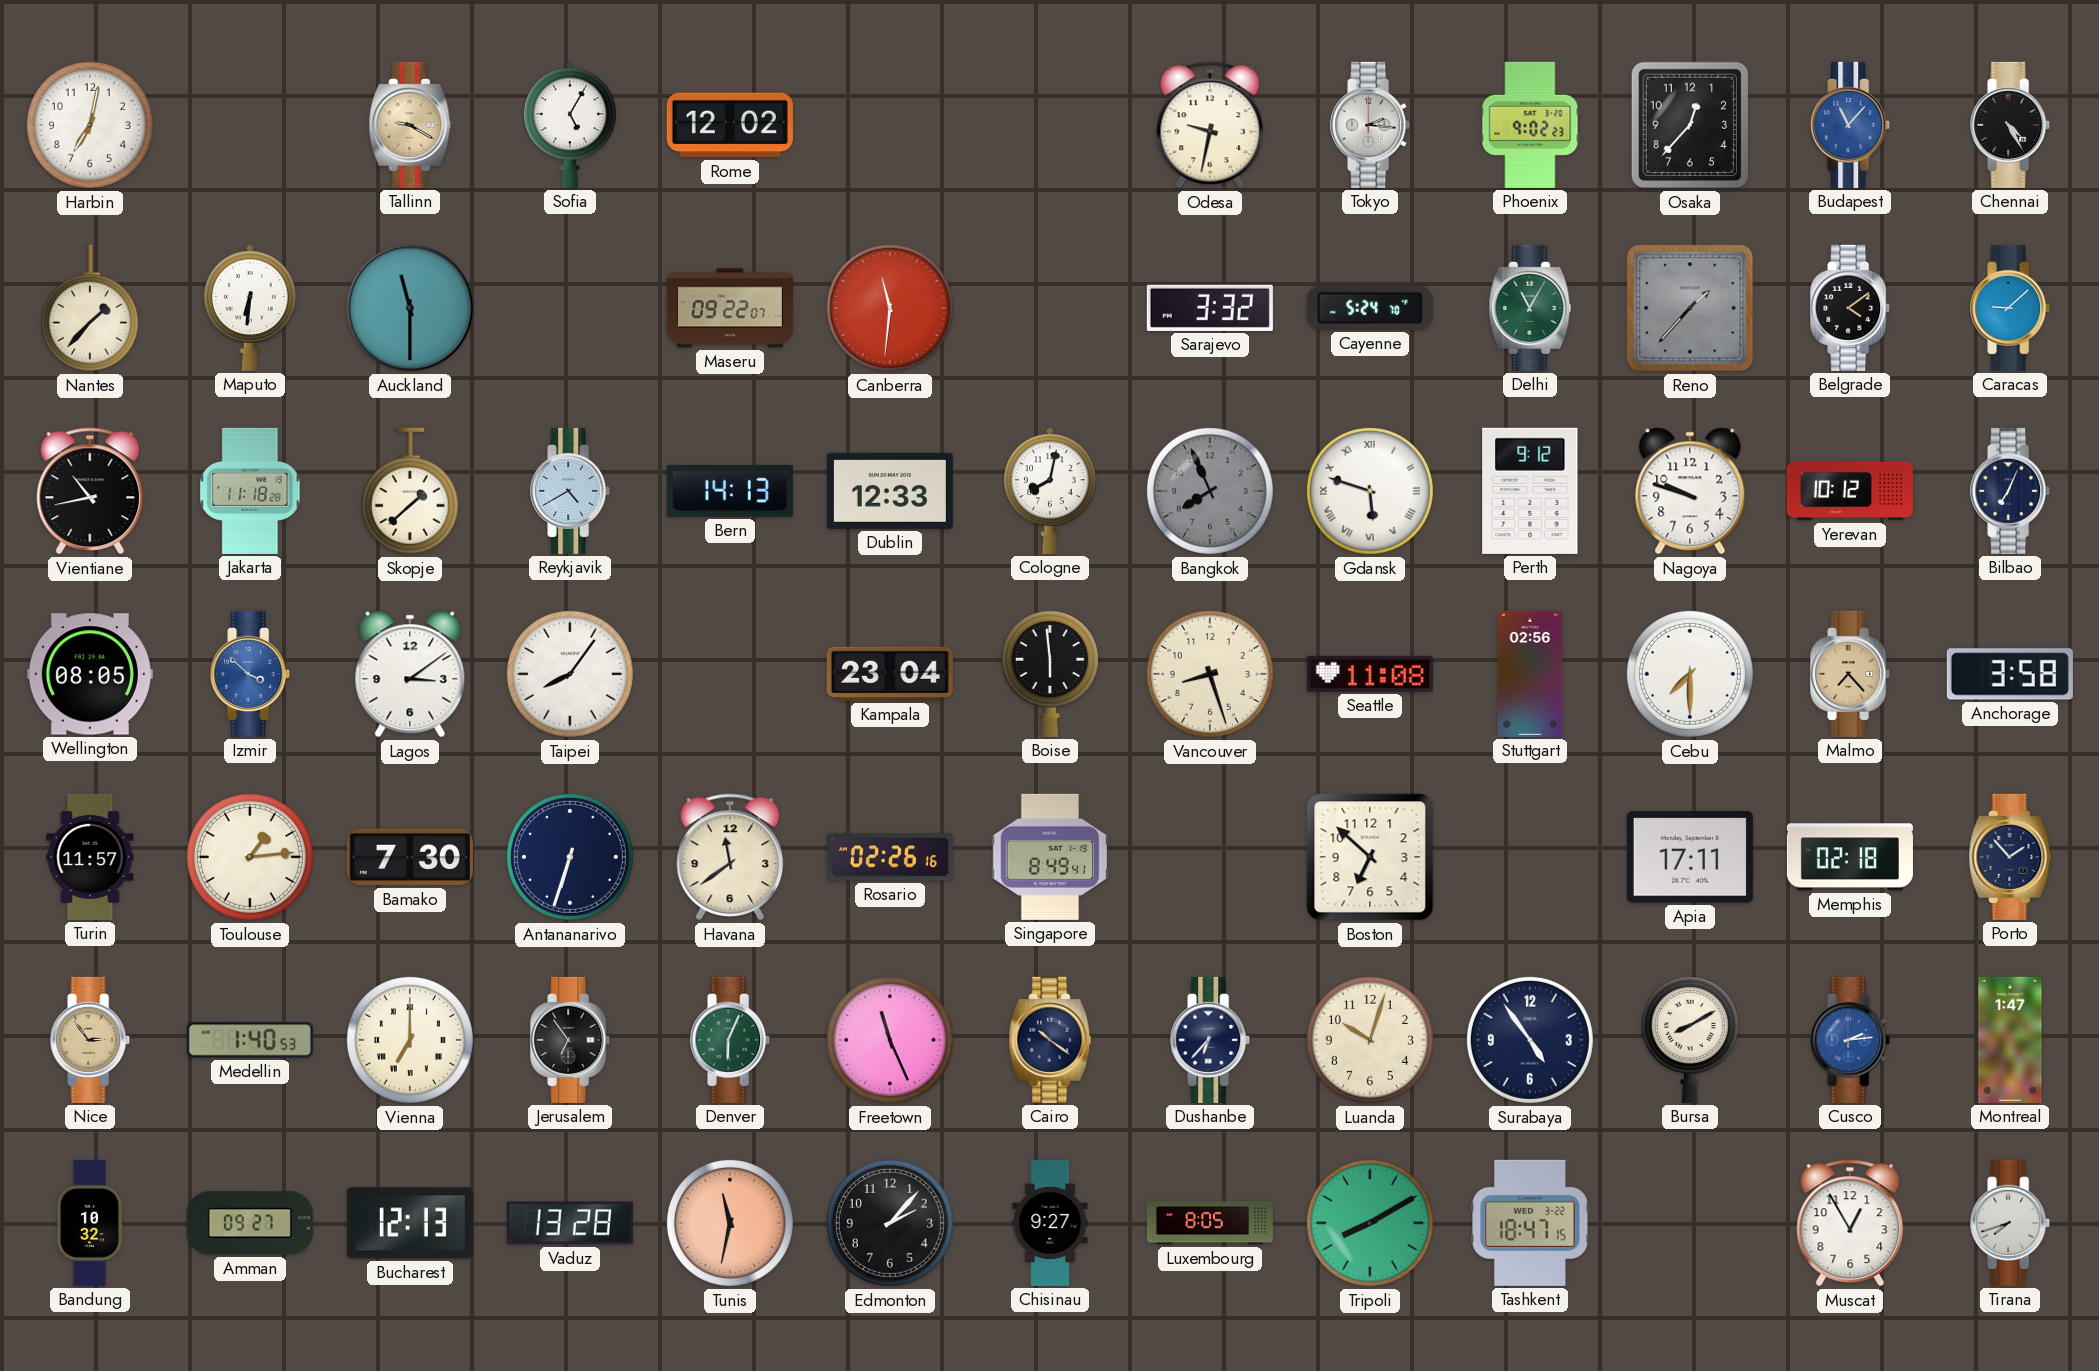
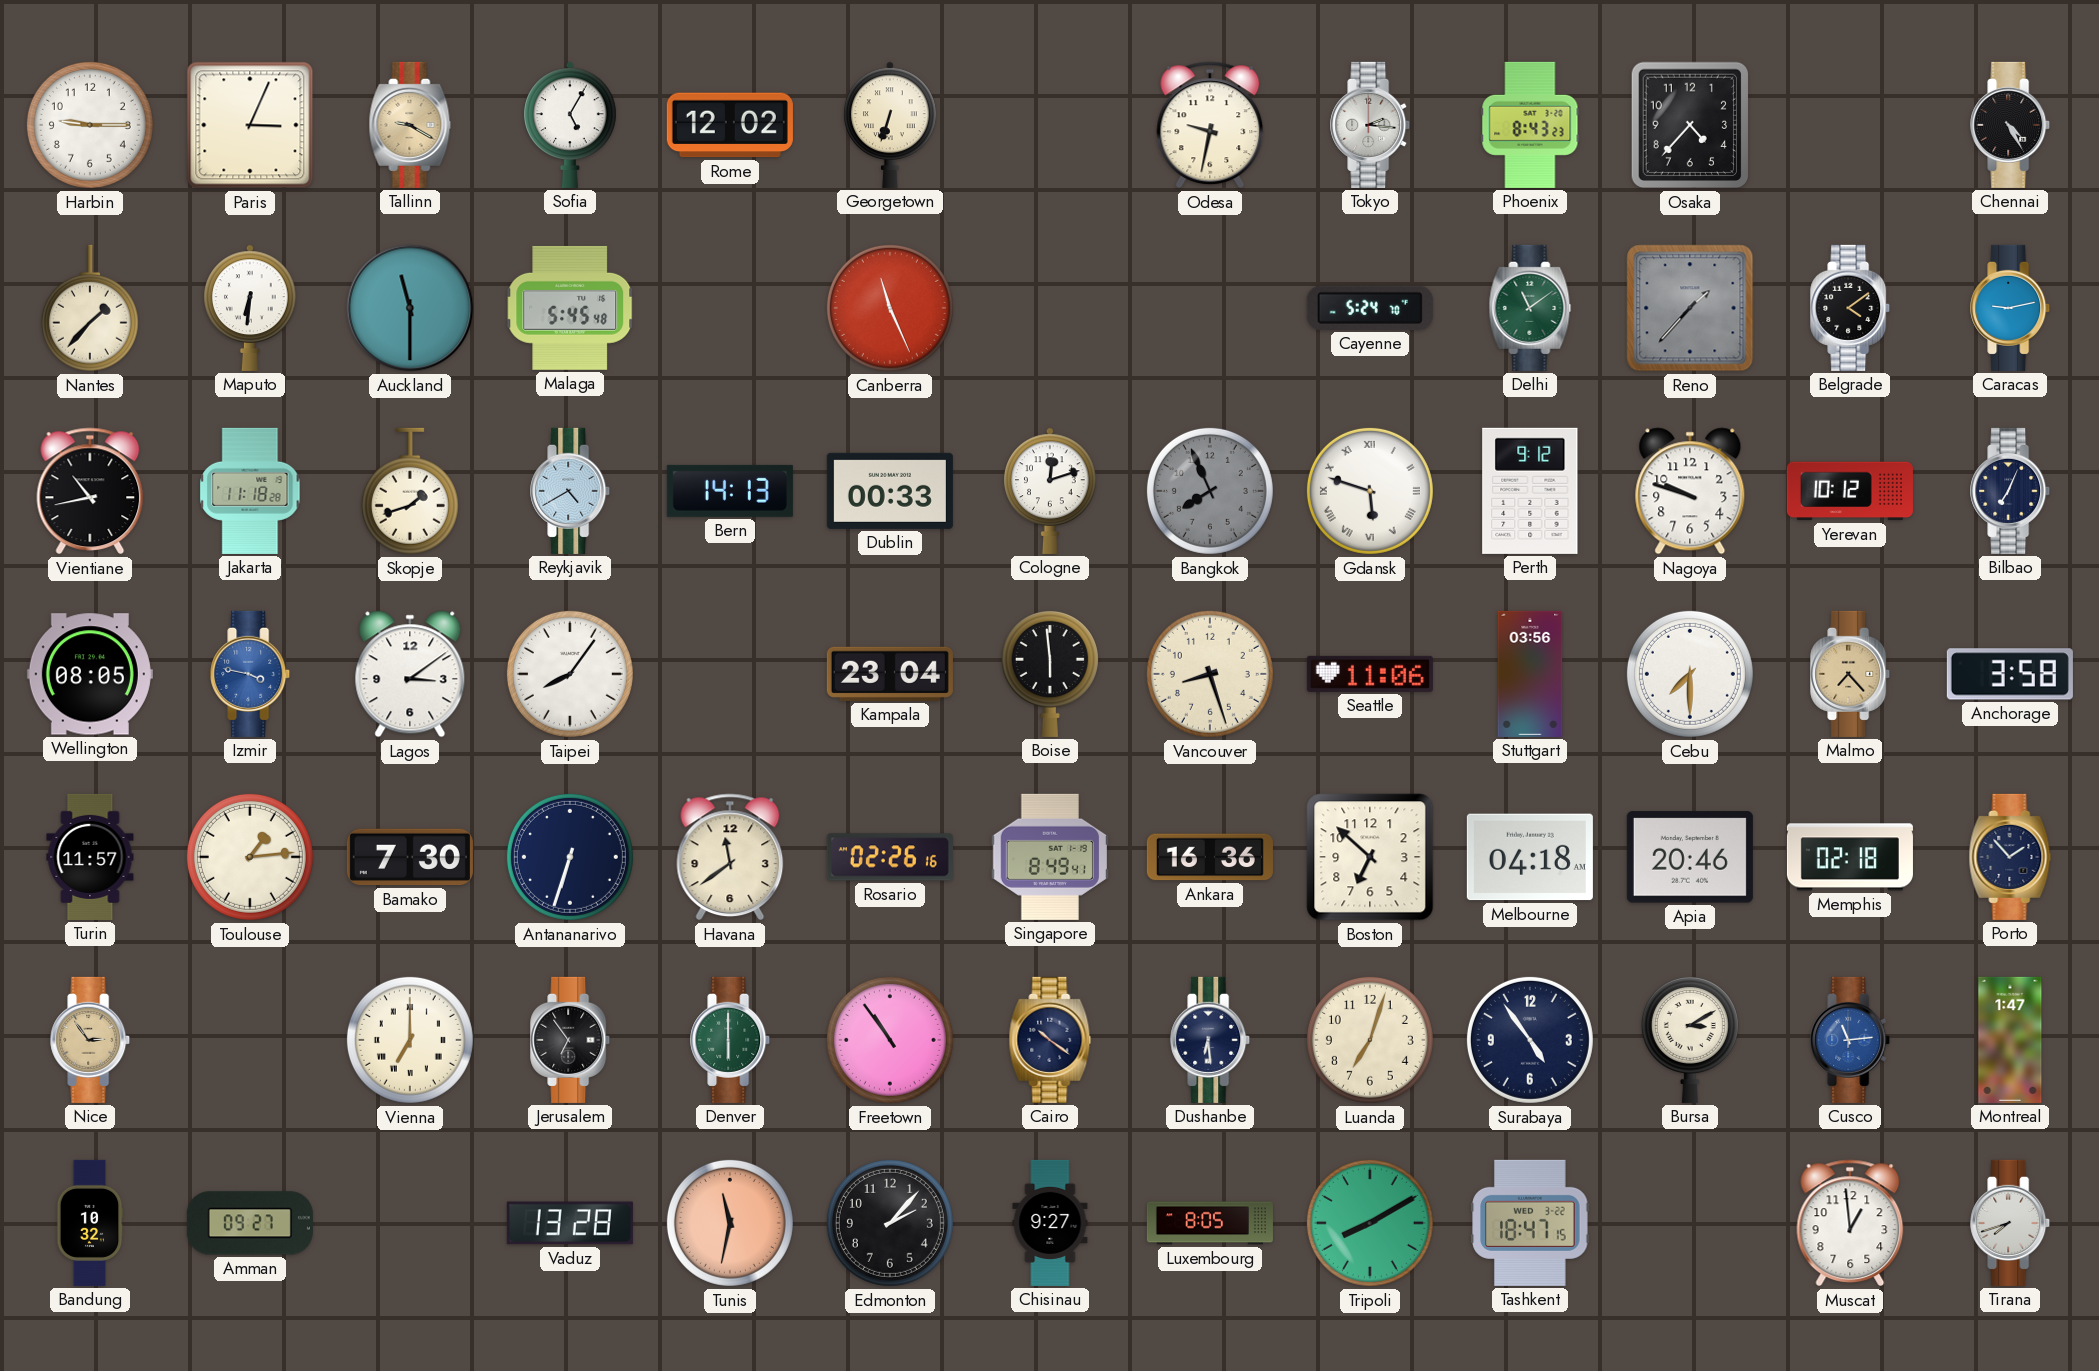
Harbin: 7:02 -> 9:15 (90, 125)
Paris: none -> 3:04 (250, 125)
Georgetown: none -> 6:33 (890, 125)
Phoenix: 9:02 -> 8:43 (1530, 125)
Osaka: 12:37 -> 4:37 (1689, 125)
Budapest: 11:07 -> none (1851, 125)
Malaga: none -> 5:45 (570, 308)
Maseru: 09:22 -> none (730, 308)
Canberra: 11:31 -> 11:26 (890, 308)
Sarajevo: 3:32 -> none (1210, 308)
Delhi: 11:05 -> 11:09 (1530, 308)
Caracas: 9:08 -> 9:13 (2011, 308)
Skopje: 1:38 -> 1:42 (410, 491)
Dublin: 12:33 -> 00:33 (890, 491)
Cologne: 8:02 -> 12:12 (1050, 491)
Izmir: 3:52 -> 3:47 (251, 674)
Seattle: 11:08 -> 11:06 (1370, 674)
Stuttgart: 02:56 -> 03:56 (1530, 674)
Ankara: none -> 16:36 (1210, 857)
Melbourne: none -> 04:18 (1530, 857)
Apia: 17:11 -> 20:46 (1690, 857)
Medellin: 1:40 -> none (250, 1040)
Denver: 6:04 -> 6:00 (731, 1040)
Freetown: 11:26 -> 10:54 (890, 1040)
Dushanbe: 6:37 -> 6:29 (1211, 1040)
Luanda: 10:03 -> 7:03 (1370, 1040)
Bursa: 8:10 -> 3:10 (1690, 1039)
Cusco: 2:14 -> 11:14 (1851, 1040)
Bucharest: 12:13 -> none (410, 1223)
Muscat: 12:55 -> 12:59 (1850, 1223)
